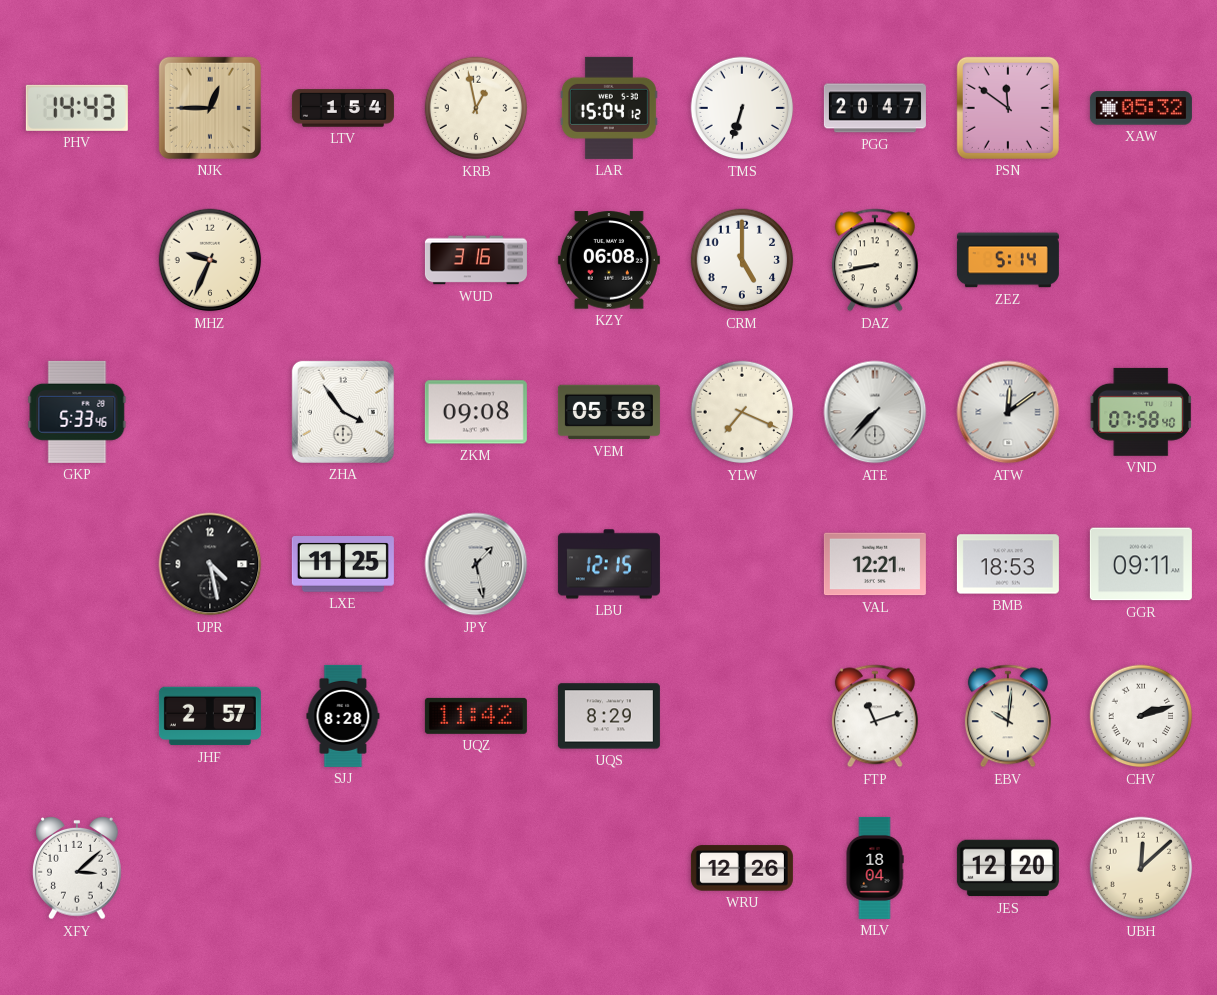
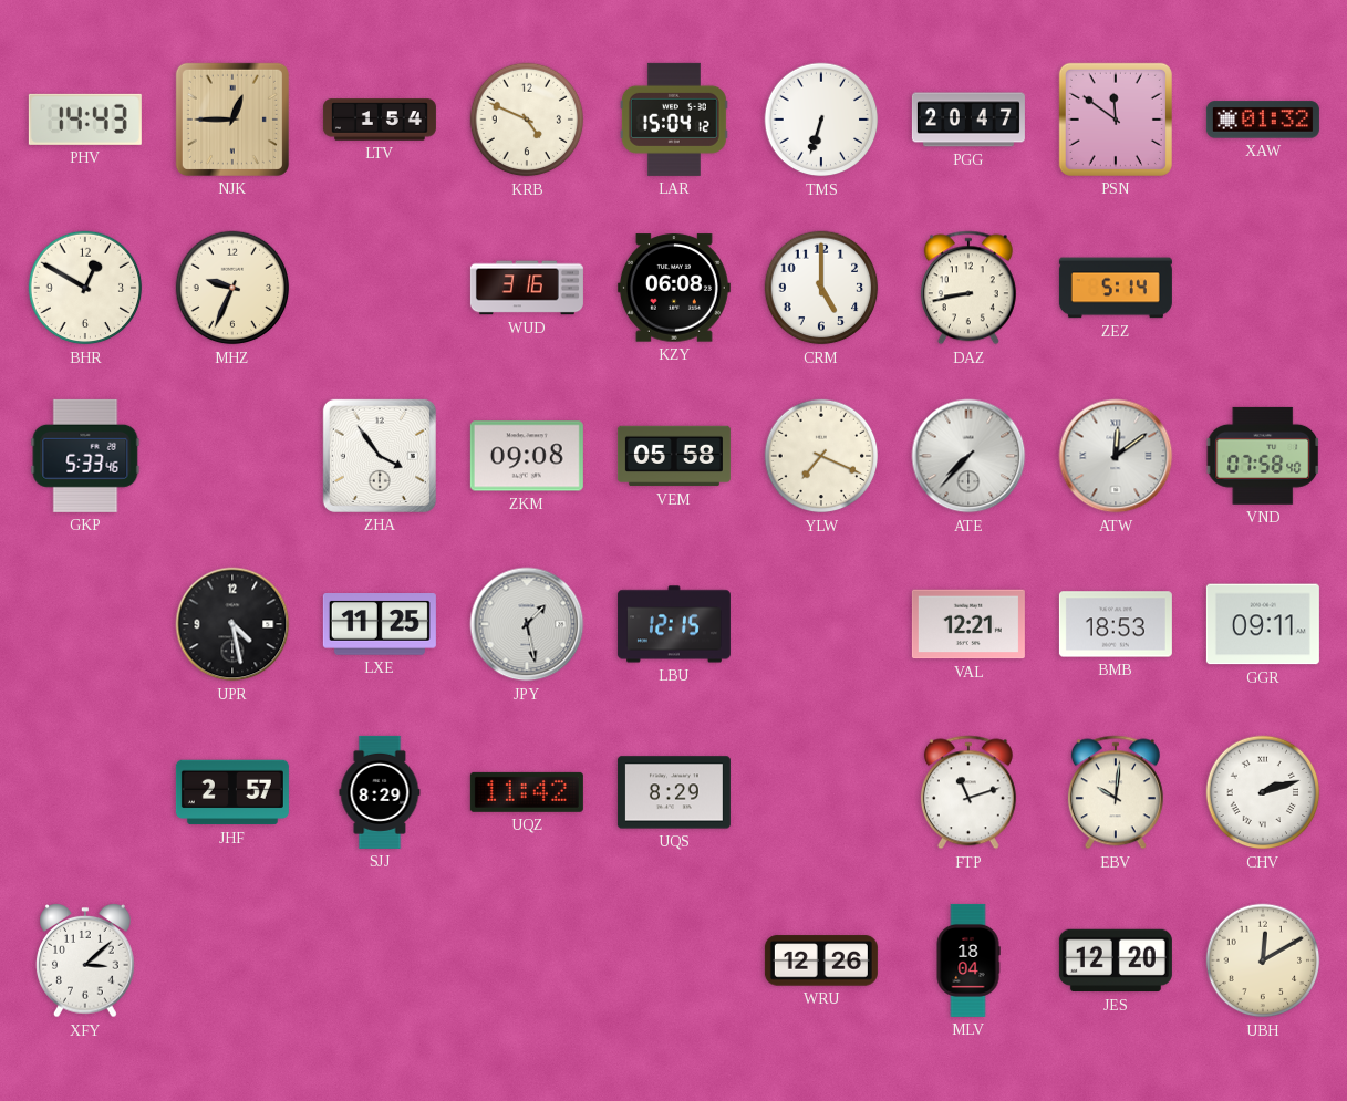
KRB: 12:58 -> 4:49 (527, 120)
XAW: 05:32 -> 01:32 (1263, 120)
BHR: none -> 12:50 (85, 288)
SJJ: 8:28 -> 8:29 (380, 792)
UBH: 12:08 -> 12:10 (1263, 960)
